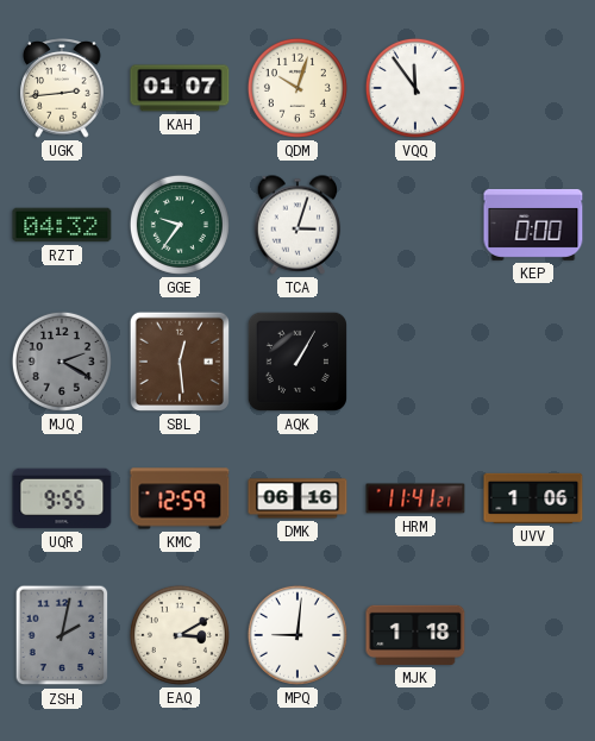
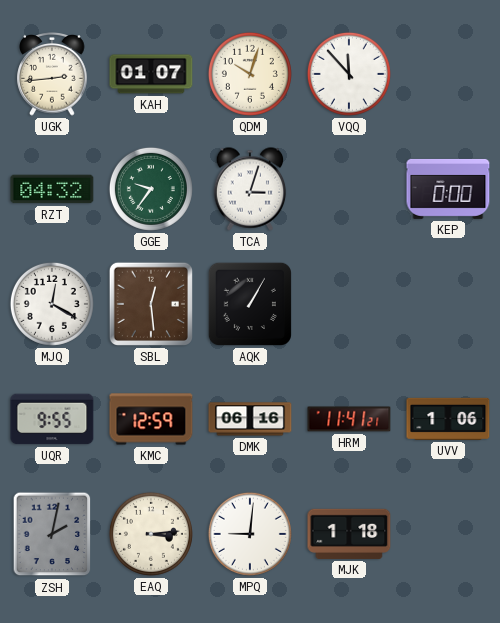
VQQ: 11:54 -> 11:53 (349, 74)
MJQ: 2:20 -> 12:20 (52, 304)
MJQ dial: grey -> white (52, 304)
EAQ: 3:10 -> 3:14 (151, 534)
